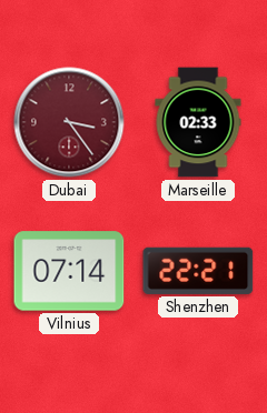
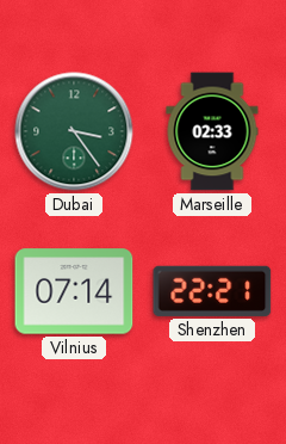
Dubai dial: burgundy -> green (74, 131)
